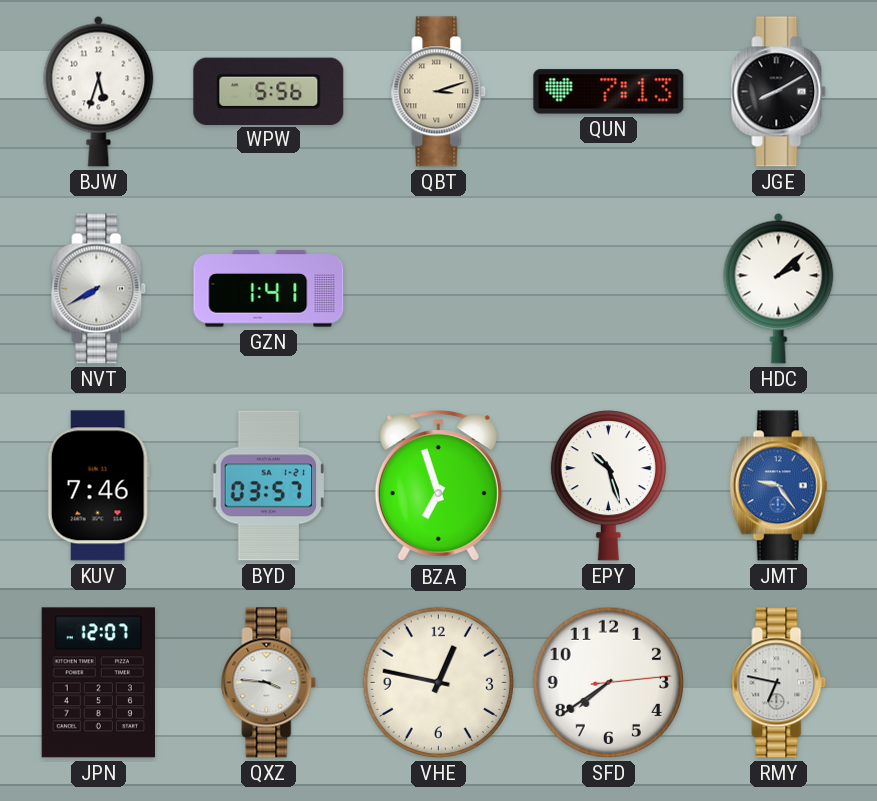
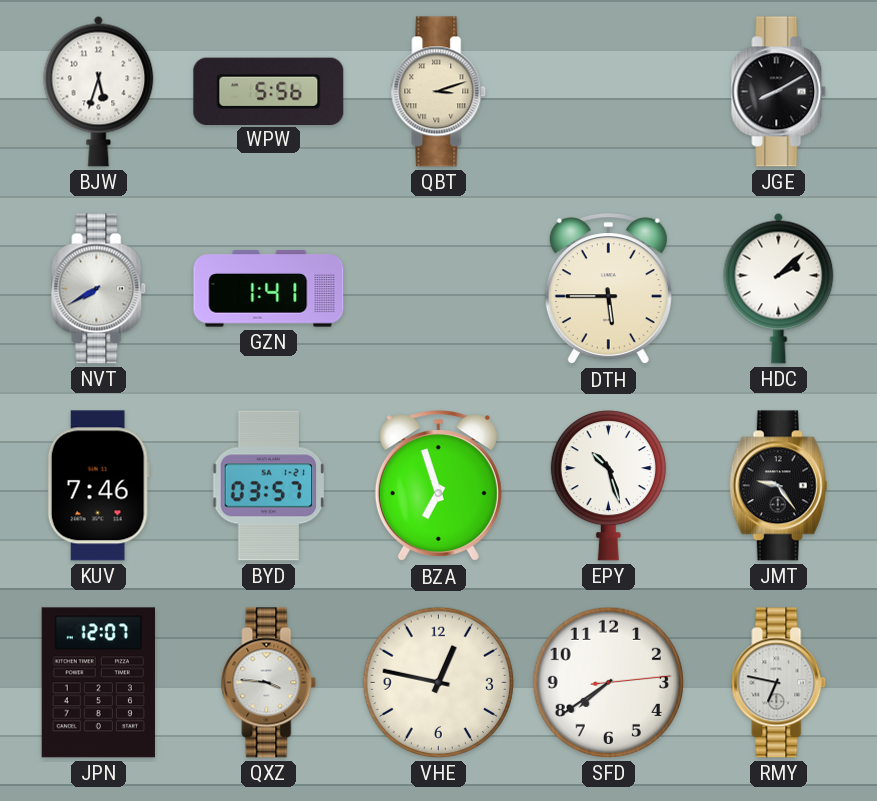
QUN: 7:13 -> none (609, 92)
DTH: none -> 5:45 (608, 289)
JMT dial: blue -> black (778, 486)
